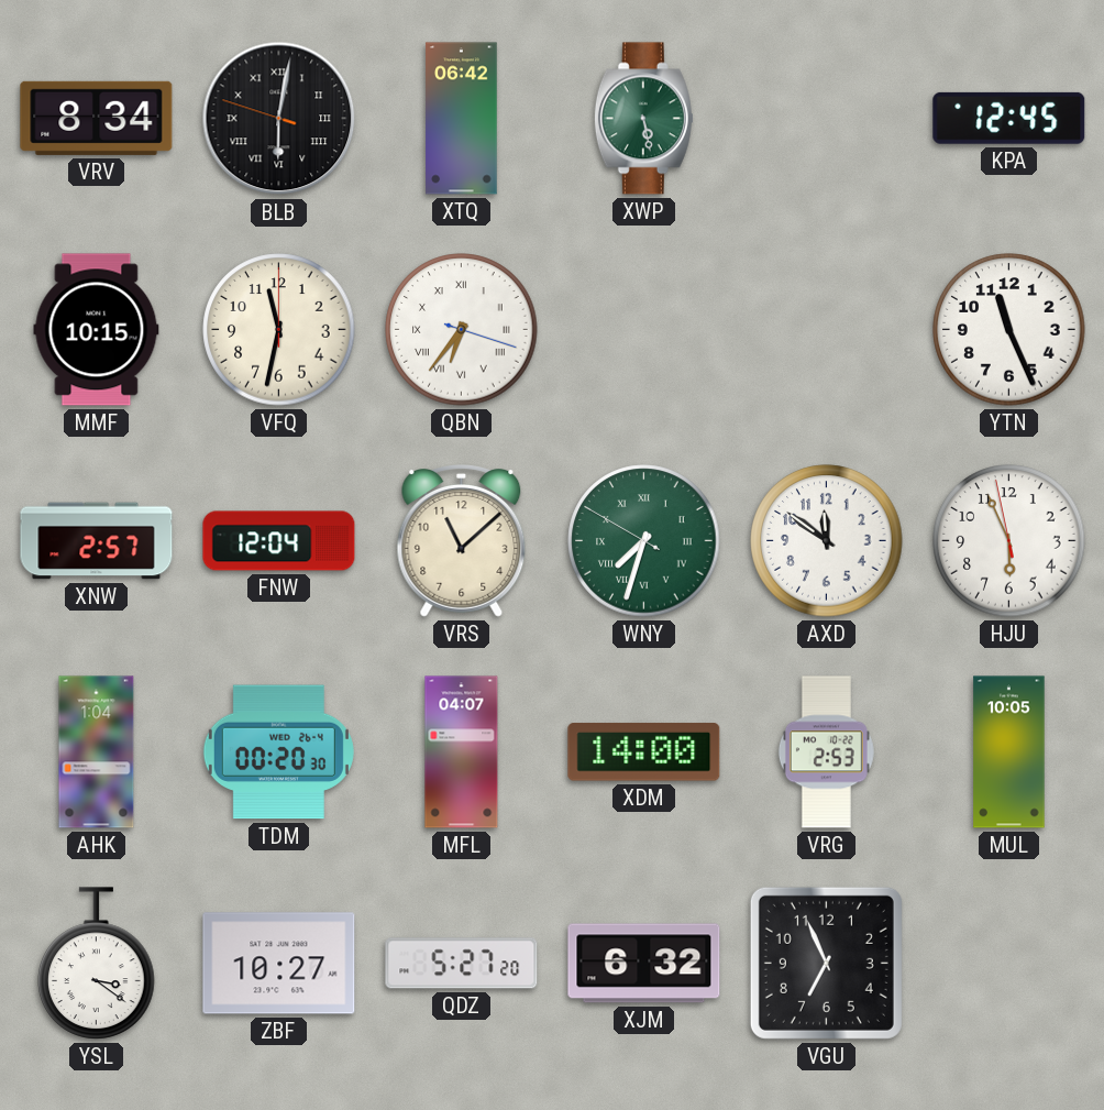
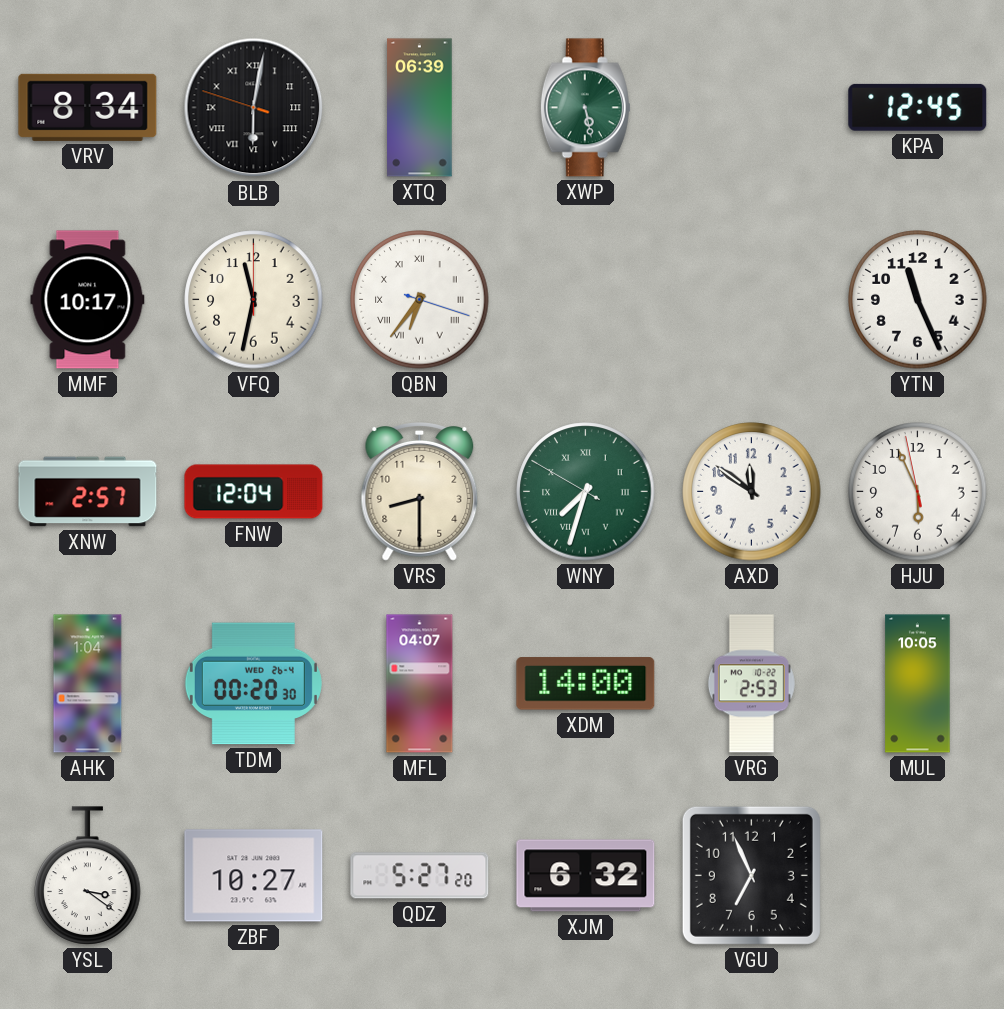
XTQ: 06:42 -> 06:39 (420, 108)
MMF: 10:15 -> 10:17 (88, 300)
VRS: 11:08 -> 8:30 (420, 492)
